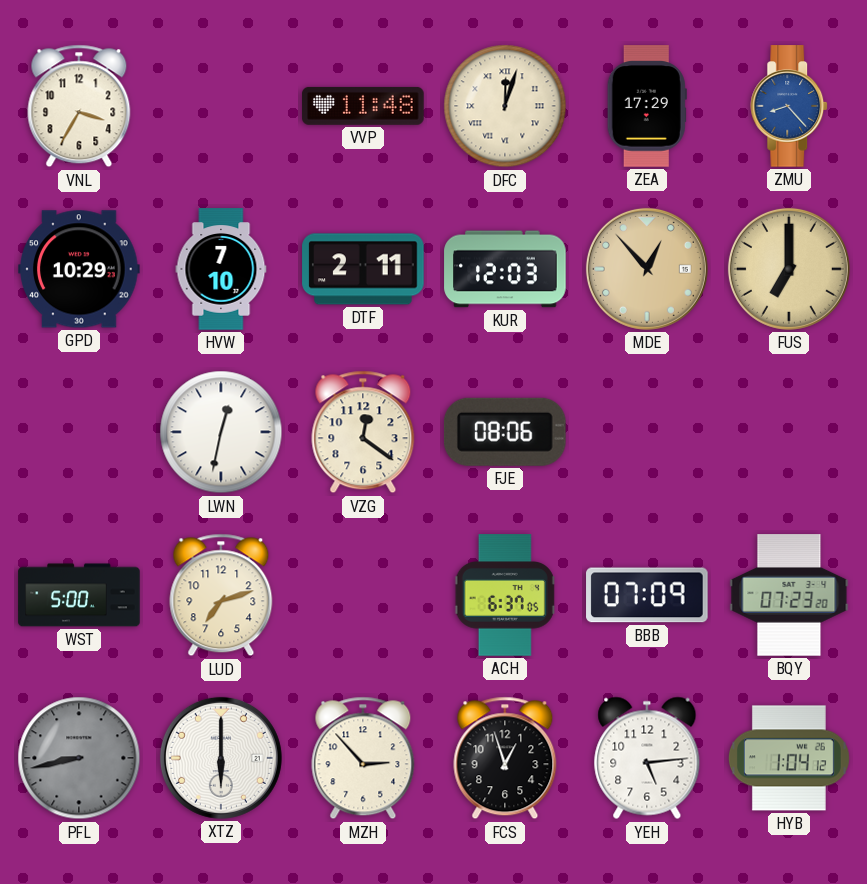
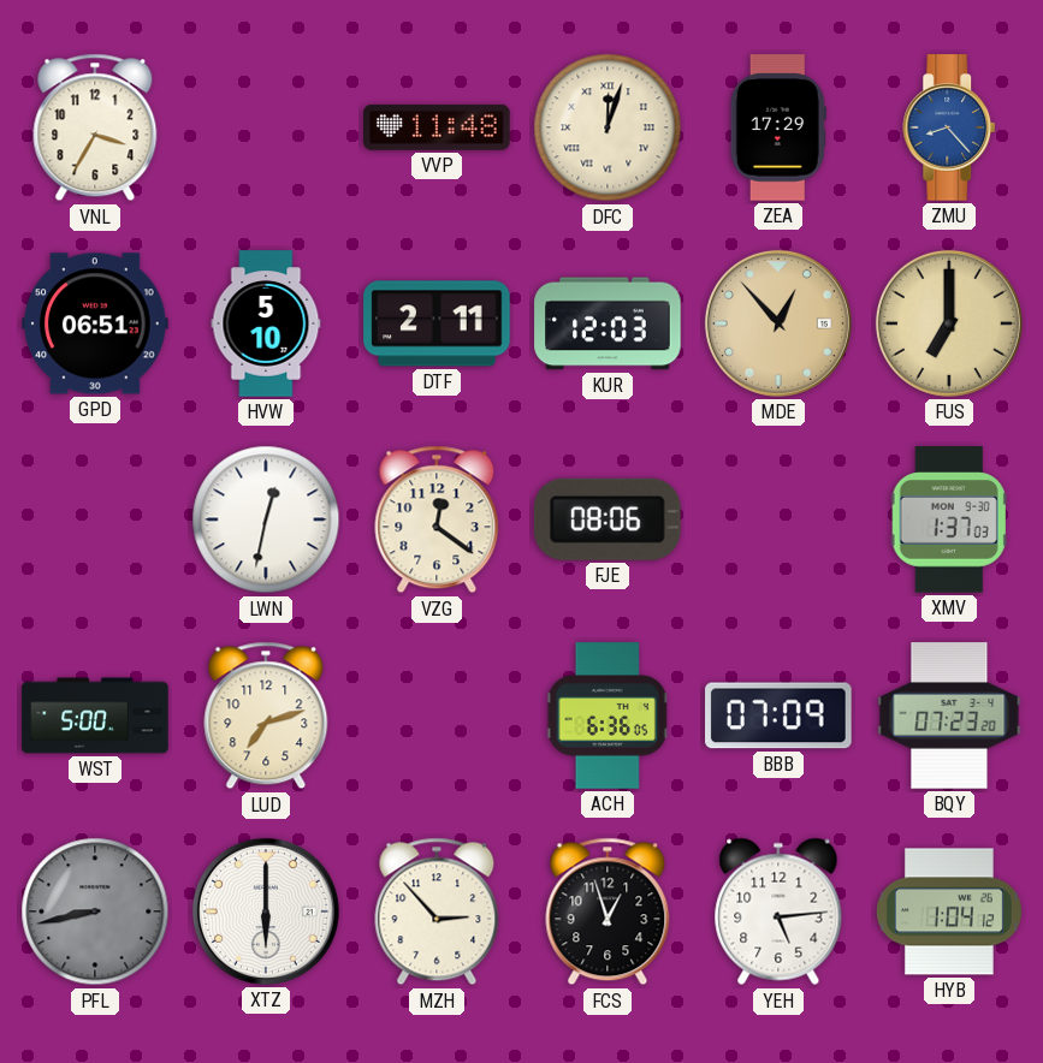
GPD: 10:29 -> 06:51 (95, 323)
HVW: 7:10 -> 5:10 (266, 323)
XMV: none -> 1:37 (949, 519)
ACH: 6:37 -> 6:36 (608, 715)
